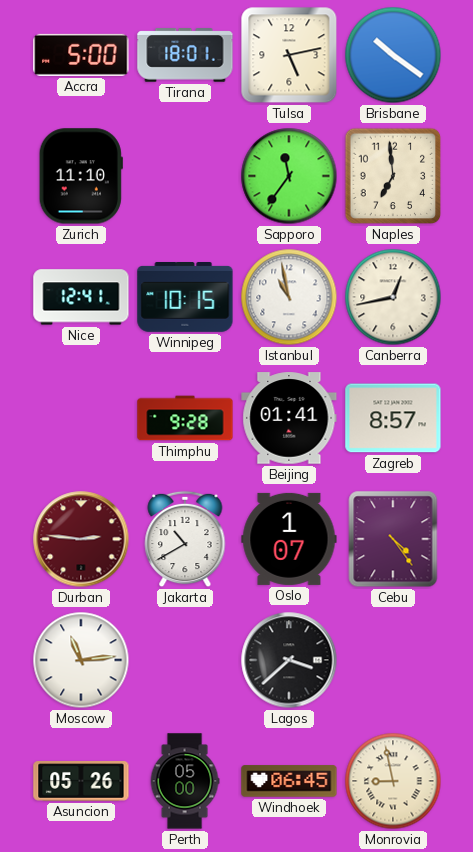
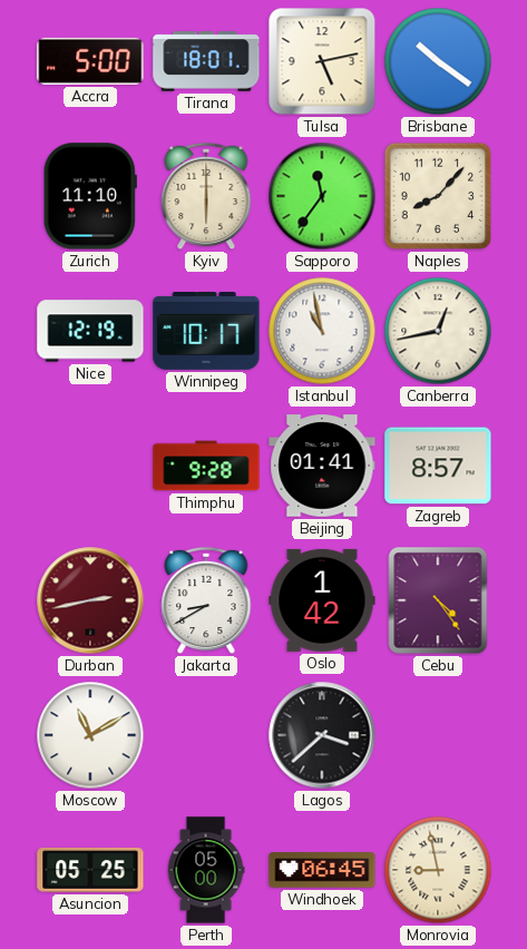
Kyiv: none -> 6:00 (206, 196)
Naples: 6:59 -> 8:07 (438, 196)
Nice: 12:41 -> 12:19 (90, 331)
Winnipeg: 10:15 -> 10:17 (206, 332)
Durban: 2:46 -> 2:43 (90, 600)
Jakarta: 10:40 -> 8:40 (206, 600)
Oslo: 1:07 -> 1:42 (322, 600)
Moscow: 11:14 -> 11:10 (90, 735)
Asuncion: 05:26 -> 05:25 (90, 870)
